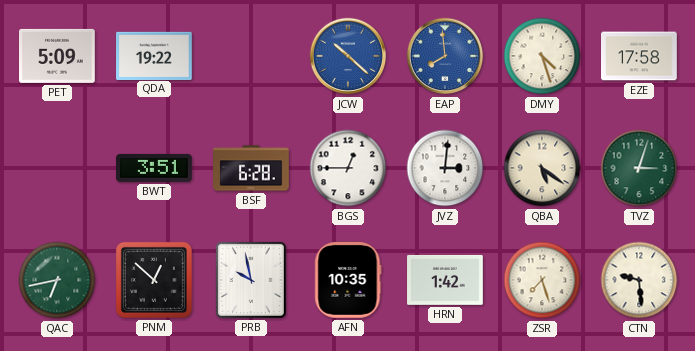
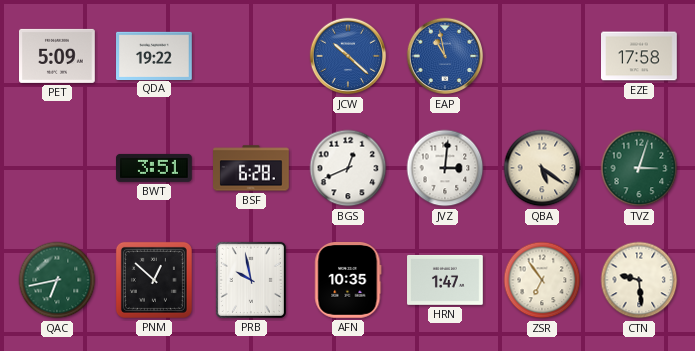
EAP: 7:59 -> 10:58 (445, 56)
DMY: 4:27 -> none (542, 56)
BGS: 12:45 -> 12:41 (348, 168)
HRN: 1:42 -> 1:47 (445, 280)
ZSR: 7:27 -> 6:54 (542, 280)
